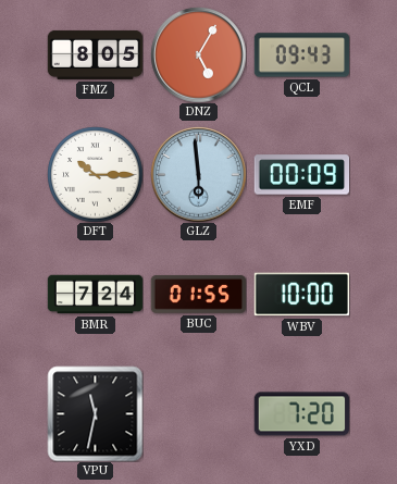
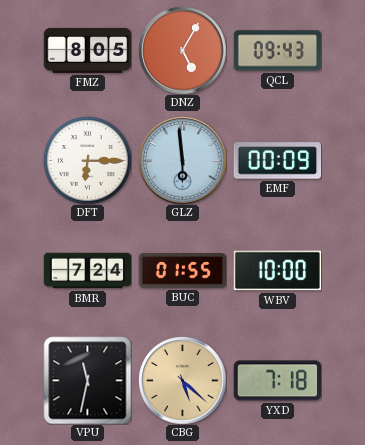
DFT: 10:15 -> 6:15 (87, 160)
CBG: none -> 5:22 (182, 380)
YXD: 7:20 -> 7:18 (277, 381)
